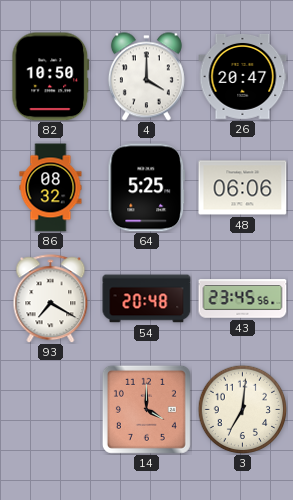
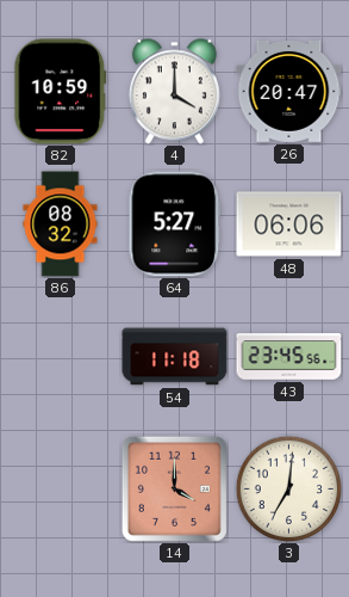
82: 10:50 -> 10:59 (61, 92)
64: 5:25 -> 5:27 (175, 224)
93: 7:20 -> none (51, 299)
54: 20:48 -> 11:18 (175, 357)
